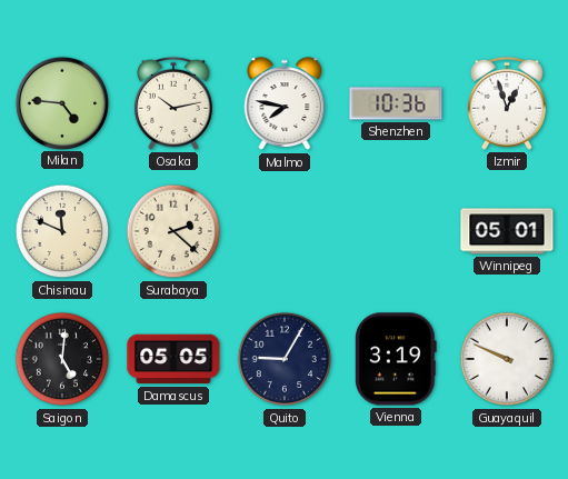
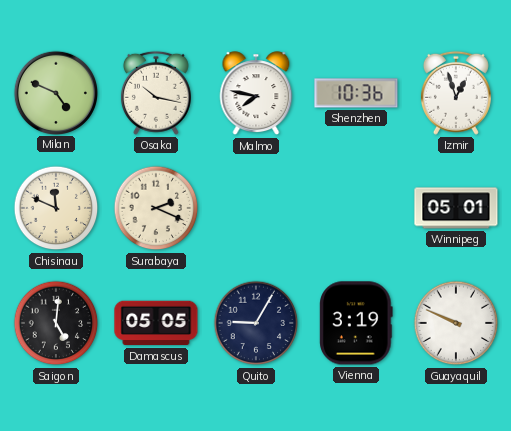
Milan: 4:46 -> 4:49 (55, 92)
Osaka: 10:13 -> 10:17 (156, 93)
Surabaya: 2:22 -> 2:19 (156, 208)
